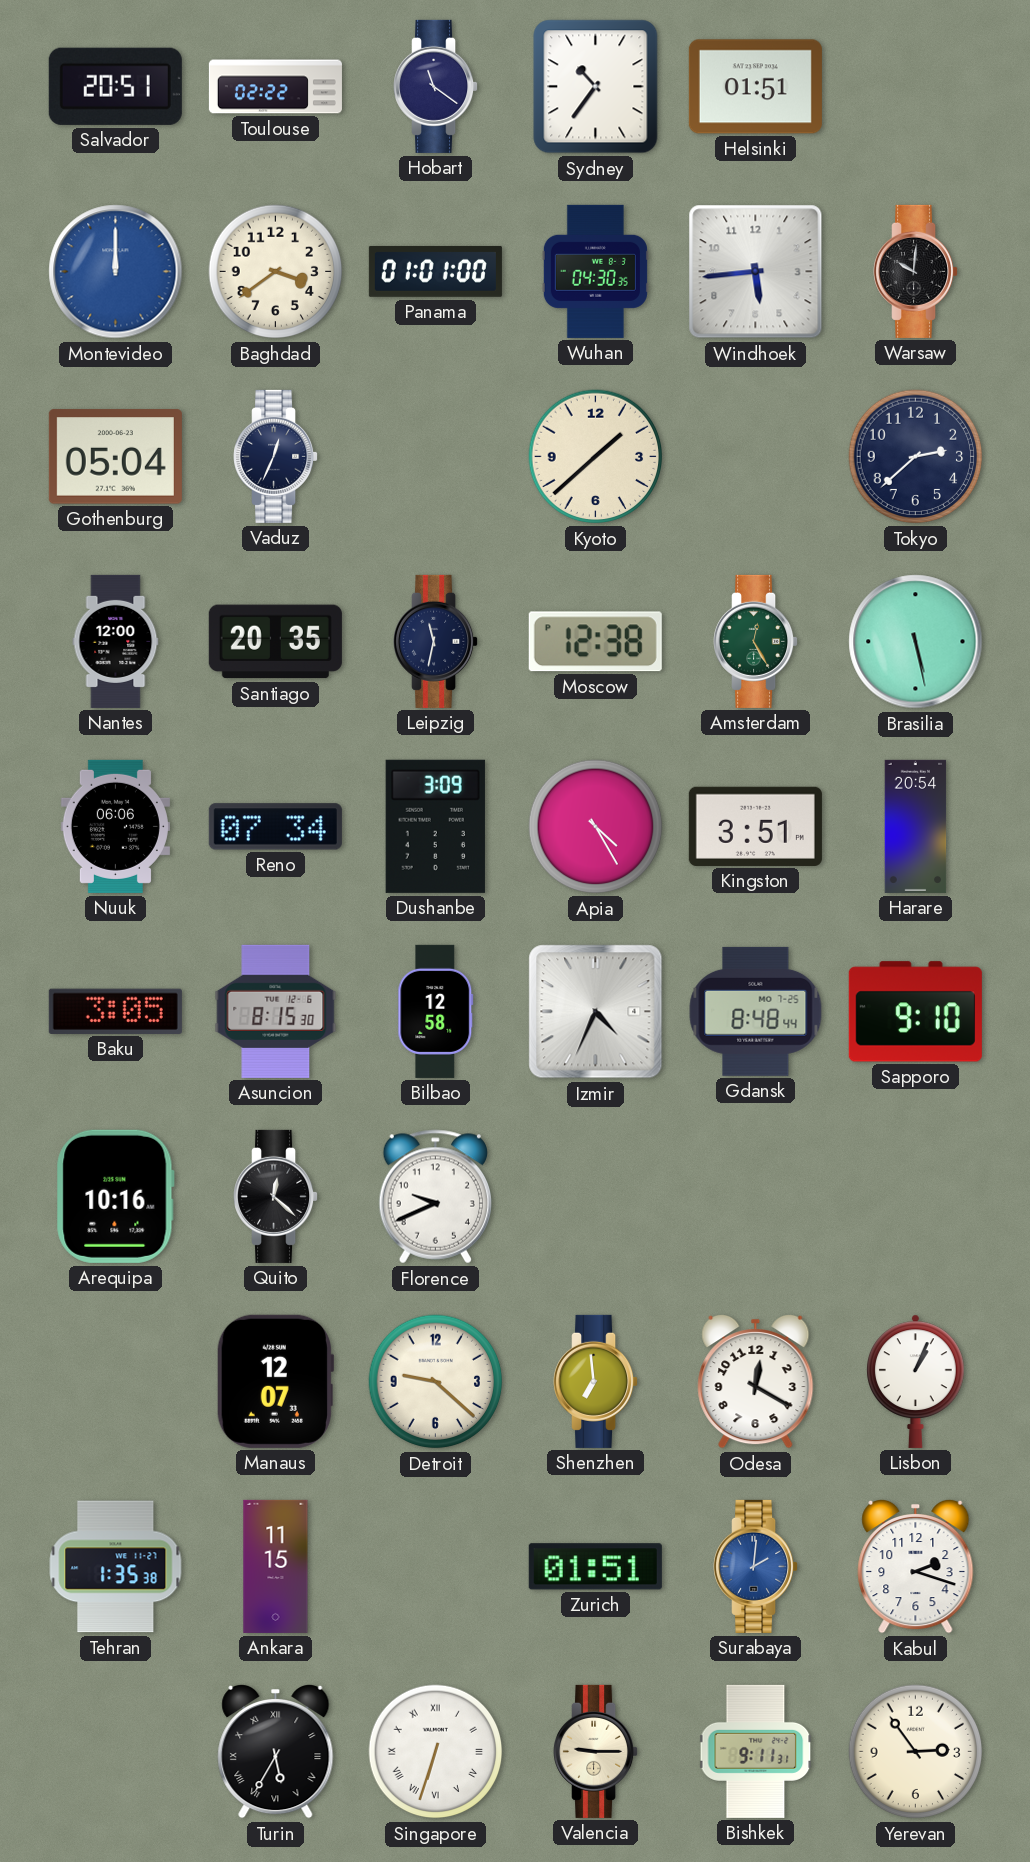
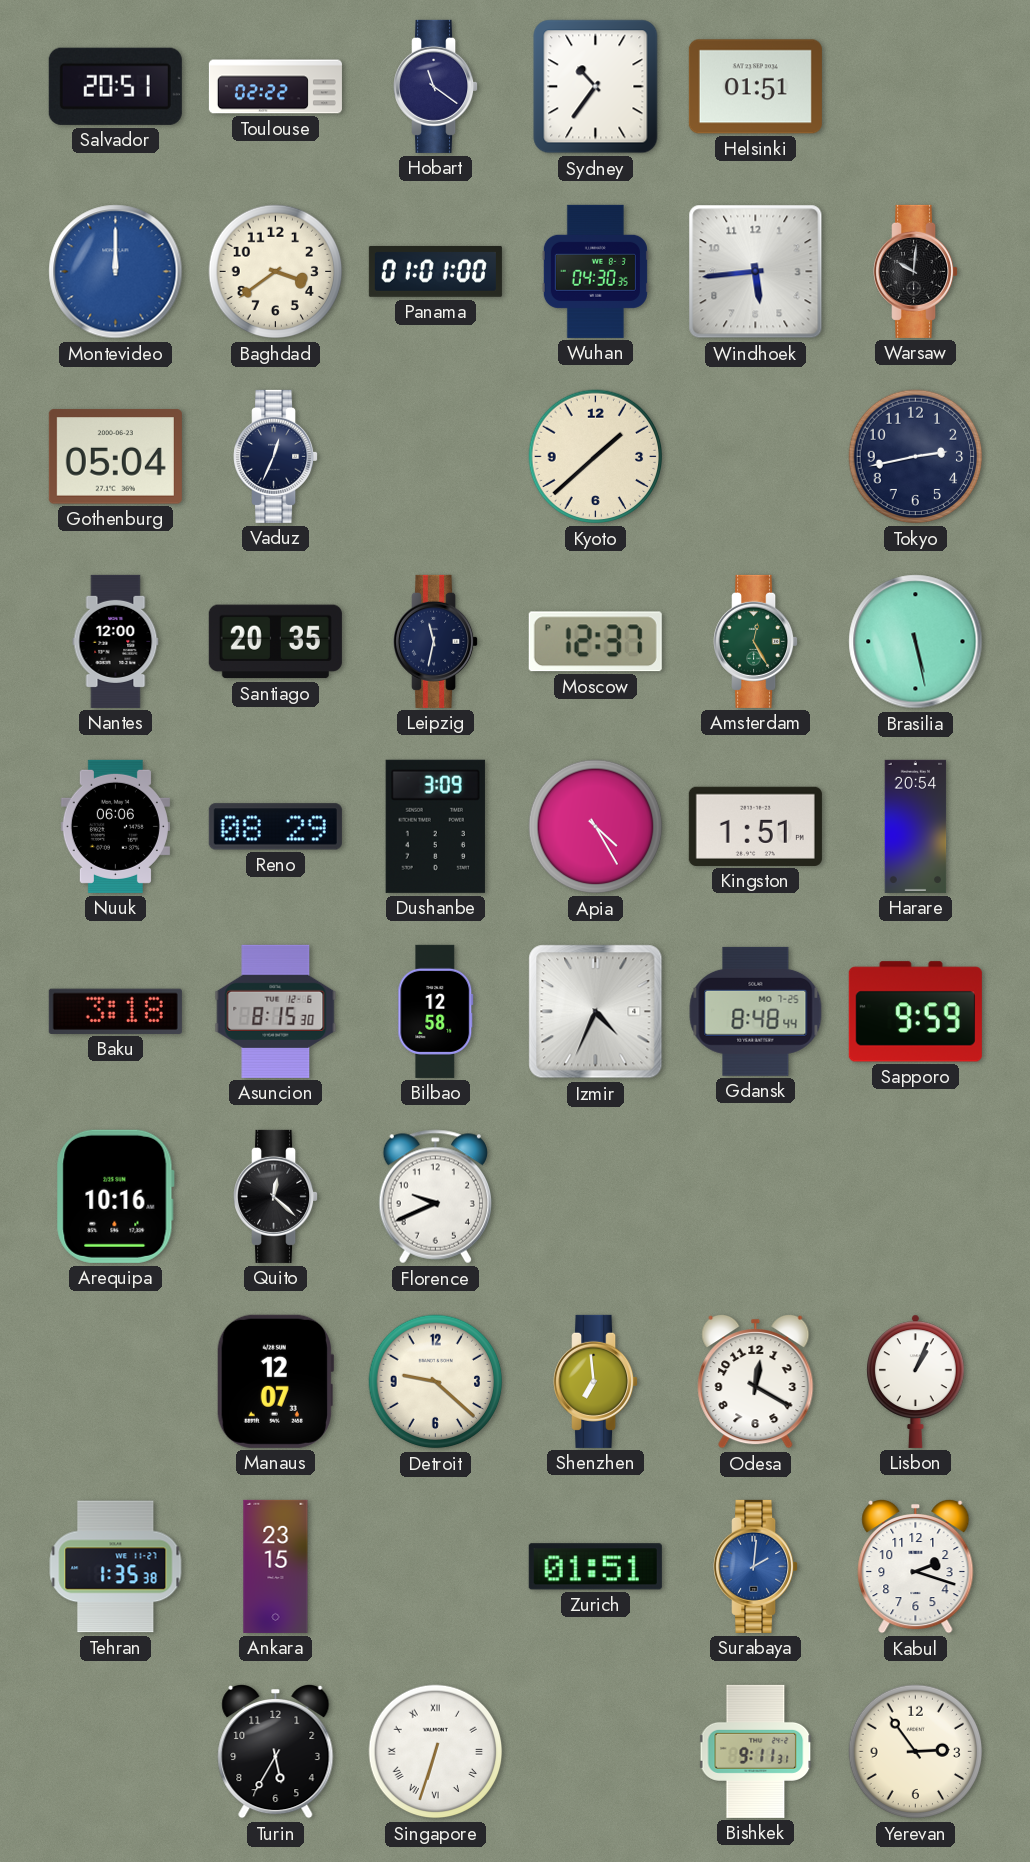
Tokyo: 2:38 -> 2:43 (916, 457)
Moscow: 12:38 -> 12:37 (595, 642)
Reno: 07:34 -> 08:29 (275, 827)
Kingston: 3:51 -> 1:51 (755, 826)
Baku: 3:05 -> 3:18 (115, 1011)
Sapporo: 9:10 -> 9:59 (915, 1012)
Ankara: 11:15 -> 23:15 (276, 1566)
Turin numerals: Roman -> Arabic (276, 1751)
Valencia: 9:15 -> none (596, 1751)
